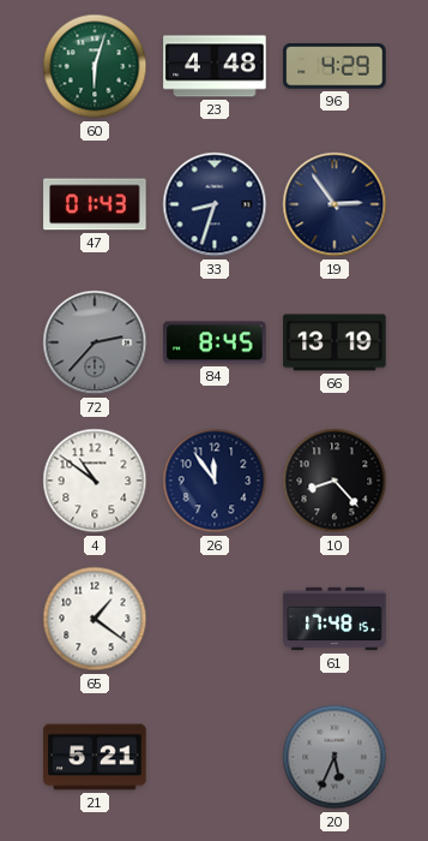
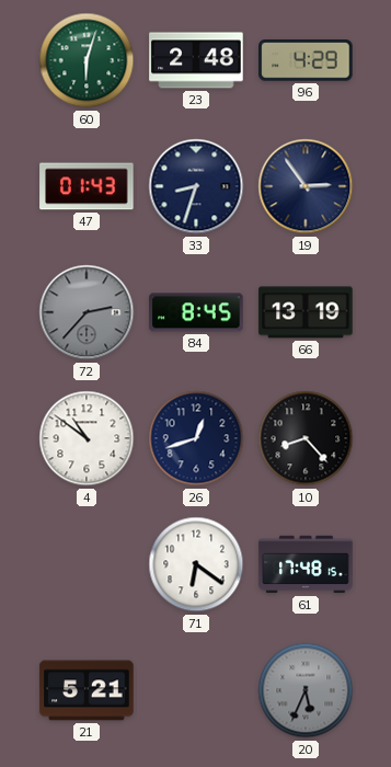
23: 4:48 -> 2:48 (196, 60)
26: 11:54 -> 12:42 (196, 438)
65: 1:21 -> none (95, 619)
71: none -> 6:21 (196, 564)
